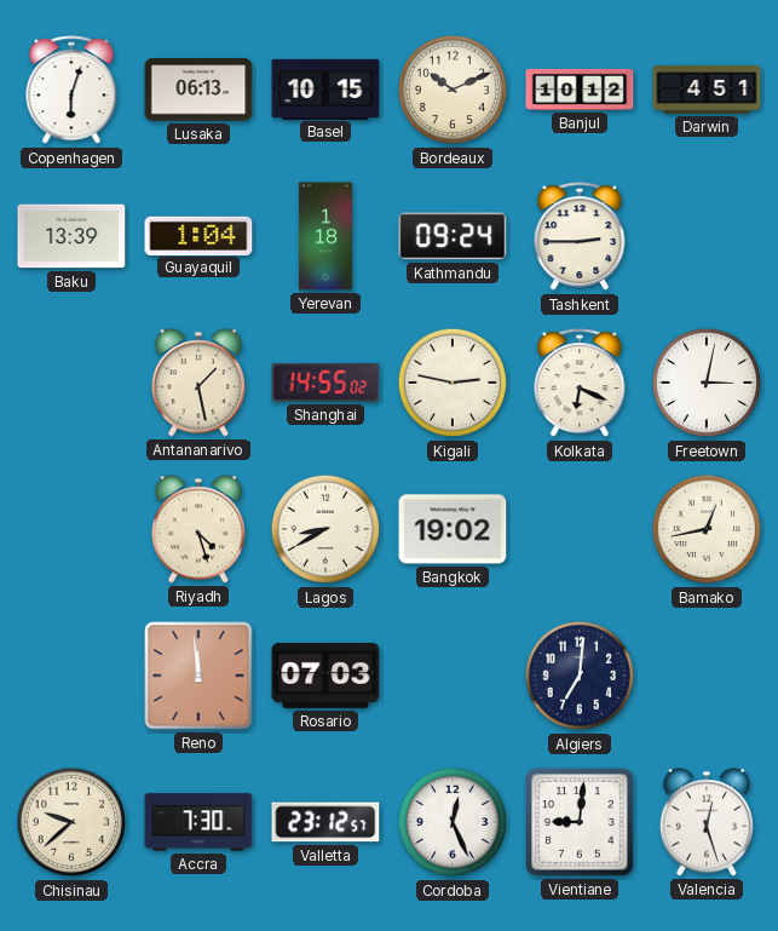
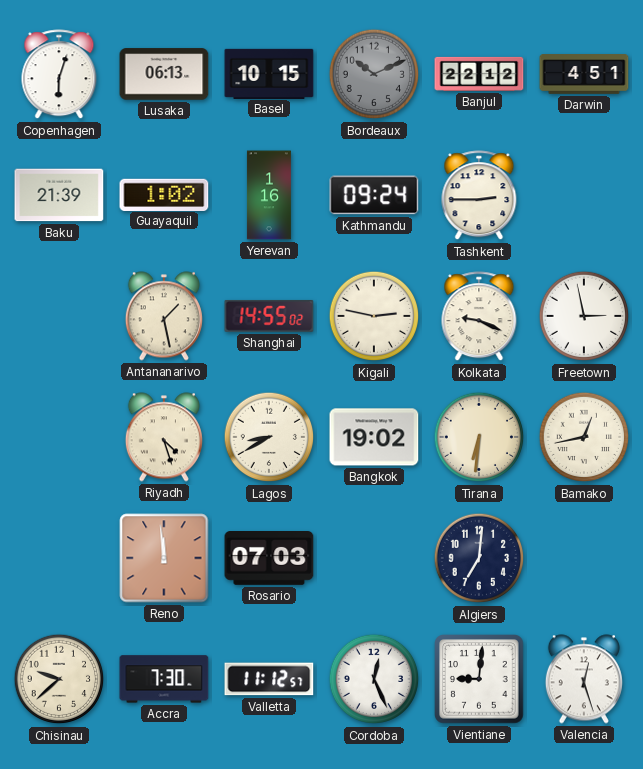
Bordeaux dial: cream -> grey (374, 74)
Banjul: 10:12 -> 22:12 (479, 74)
Baku: 13:39 -> 21:39 (59, 195)
Guayaquil: 1:04 -> 1:02 (164, 194)
Yerevan: 1:18 -> 1:16 (269, 195)
Kolkata: 6:19 -> 9:19 (479, 317)
Freetown: 3:02 -> 2:58 (584, 316)
Tirana: none -> 6:31 (479, 437)
Valletta: 23:12 -> 11:12 (269, 679)
